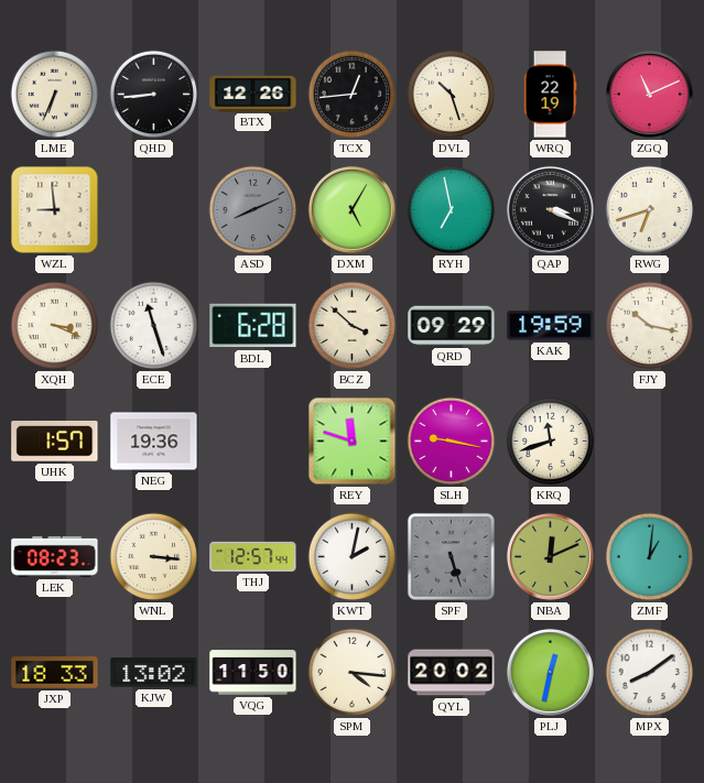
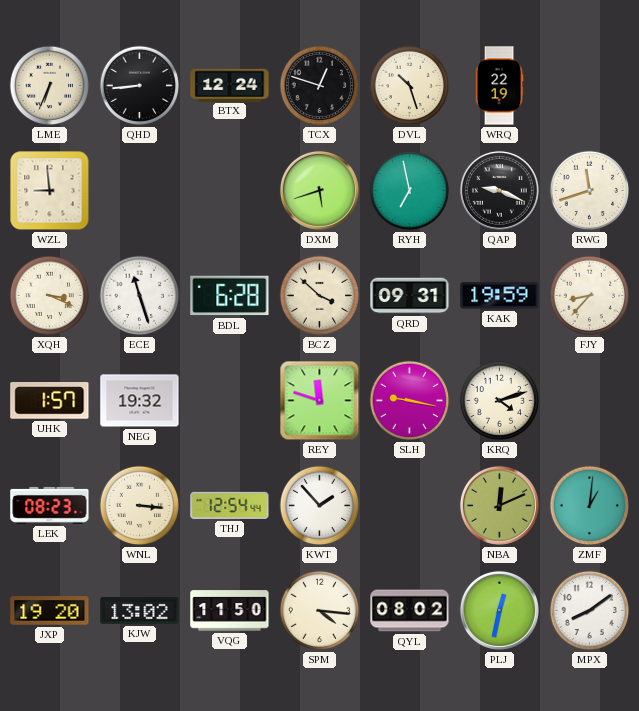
BTX: 12:26 -> 12:24 (230, 85)
TCX: 12:44 -> 12:48 (320, 86)
ZGQ: 11:11 -> none (649, 94)
ASD: 8:11 -> none (253, 210)
DXM: 5:05 -> 5:42 (319, 190)
QAP: 3:19 -> 9:19 (499, 190)
RWG: 6:42 -> 11:42 (590, 191)
QRD: 09:29 -> 09:31 (410, 296)
FJY: 10:17 -> 8:37 (590, 296)
NEG: 19:36 -> 19:32 (140, 401)
KRQ: 11:42 -> 4:12 (500, 401)
THJ: 12:57 -> 12:54 (230, 505)
KWT: 2:02 -> 1:53 (320, 506)
SPF: 5:27 -> none (451, 556)
JXP: 18:33 -> 19:20 (50, 611)
QYL: 20:02 -> 08:02 (410, 611)
